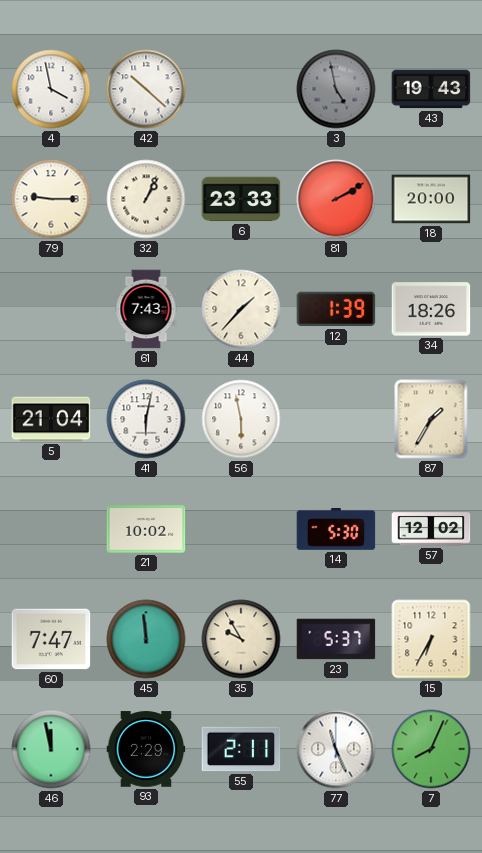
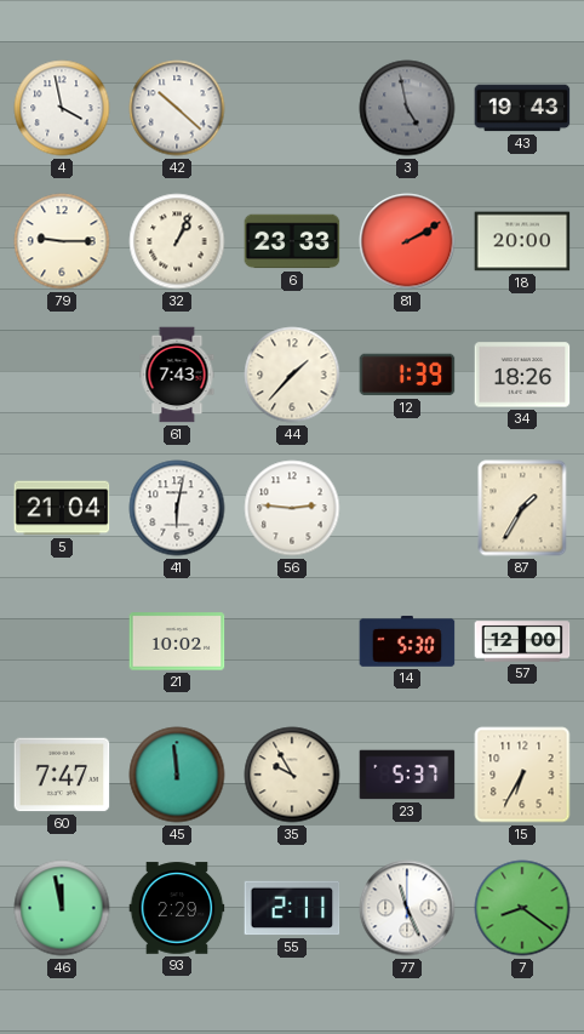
56: 5:58 -> 2:46 (292, 508)
57: 12:02 -> 12:00 (522, 641)
7: 8:04 -> 8:21 (522, 908)
